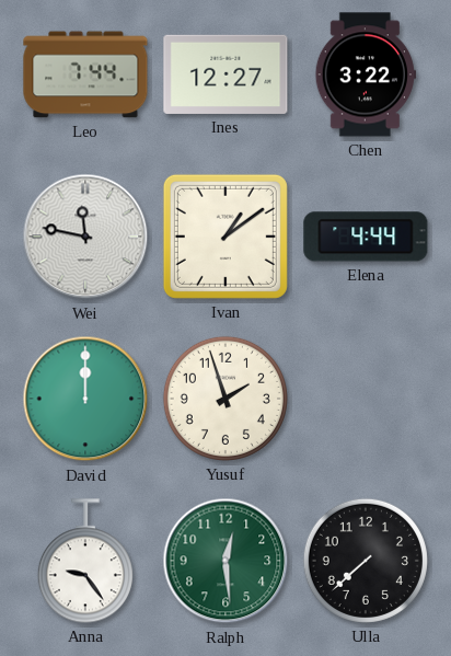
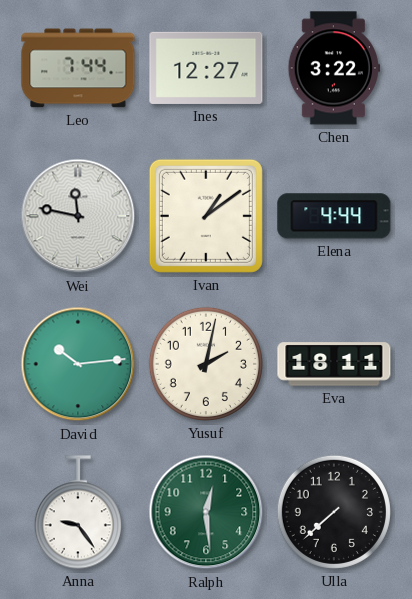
David: 12:00 -> 10:14 (78, 364)
Yusuf: 1:57 -> 2:02 (206, 364)
Eva: none -> 18:11 (334, 364)
